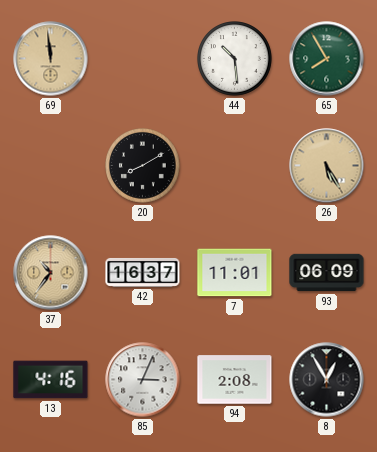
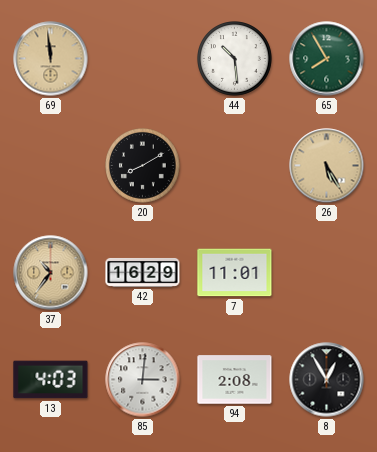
42: 16:37 -> 16:29 (143, 272)
93: 06:09 -> none (327, 273)
13: 4:16 -> 4:03 (51, 380)
85: 3:04 -> 3:01 (143, 380)
